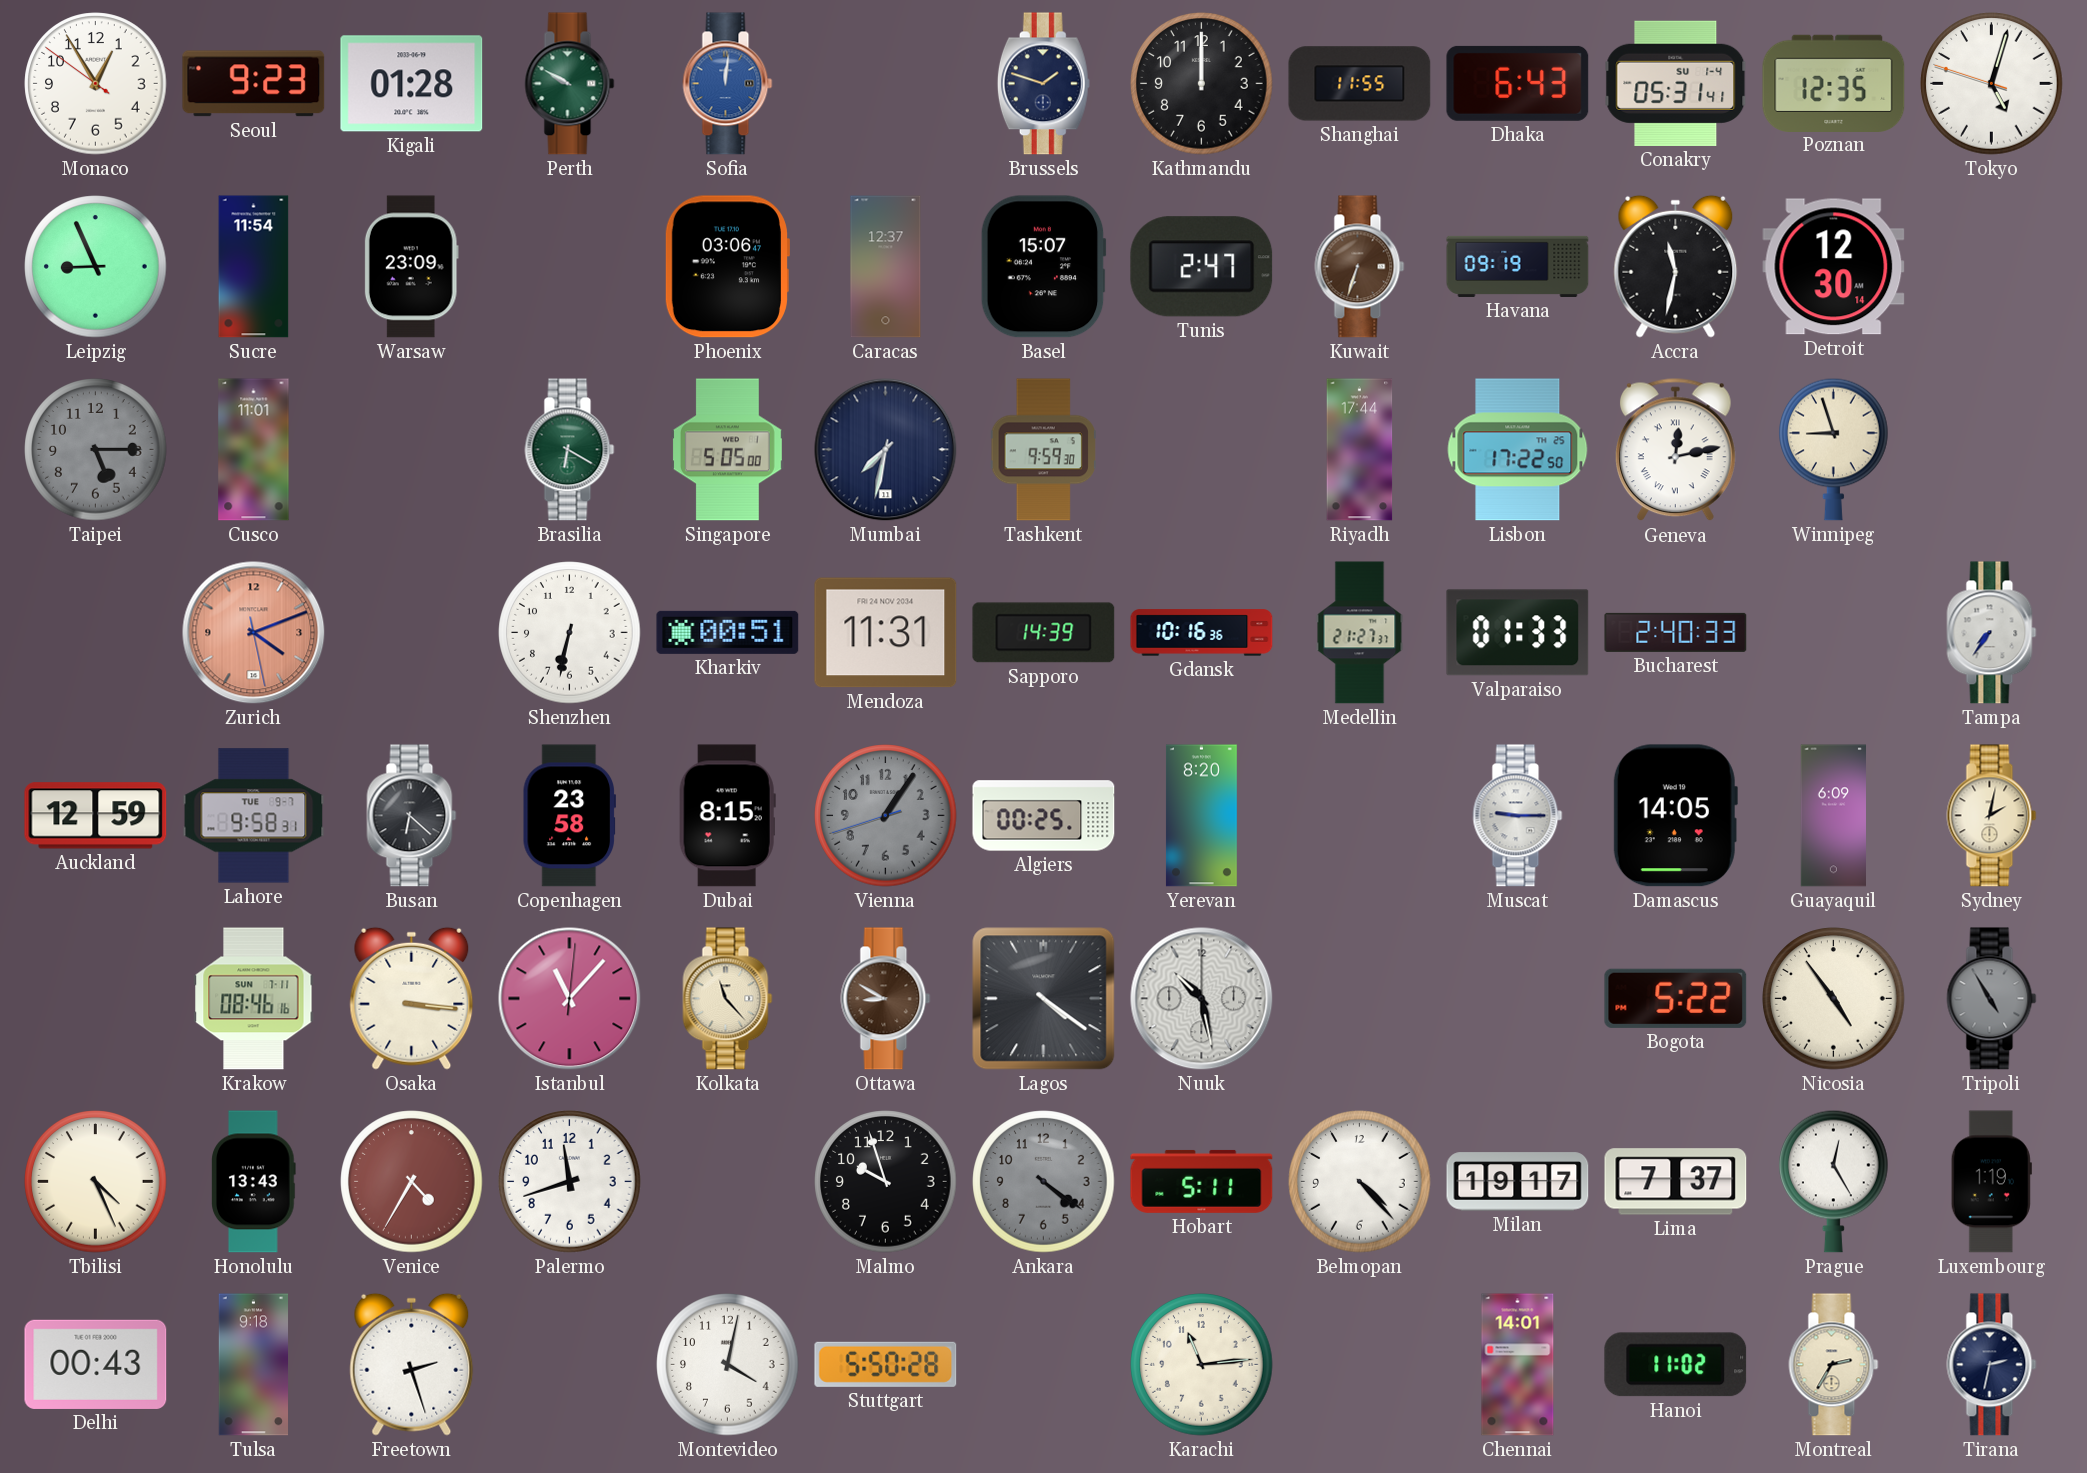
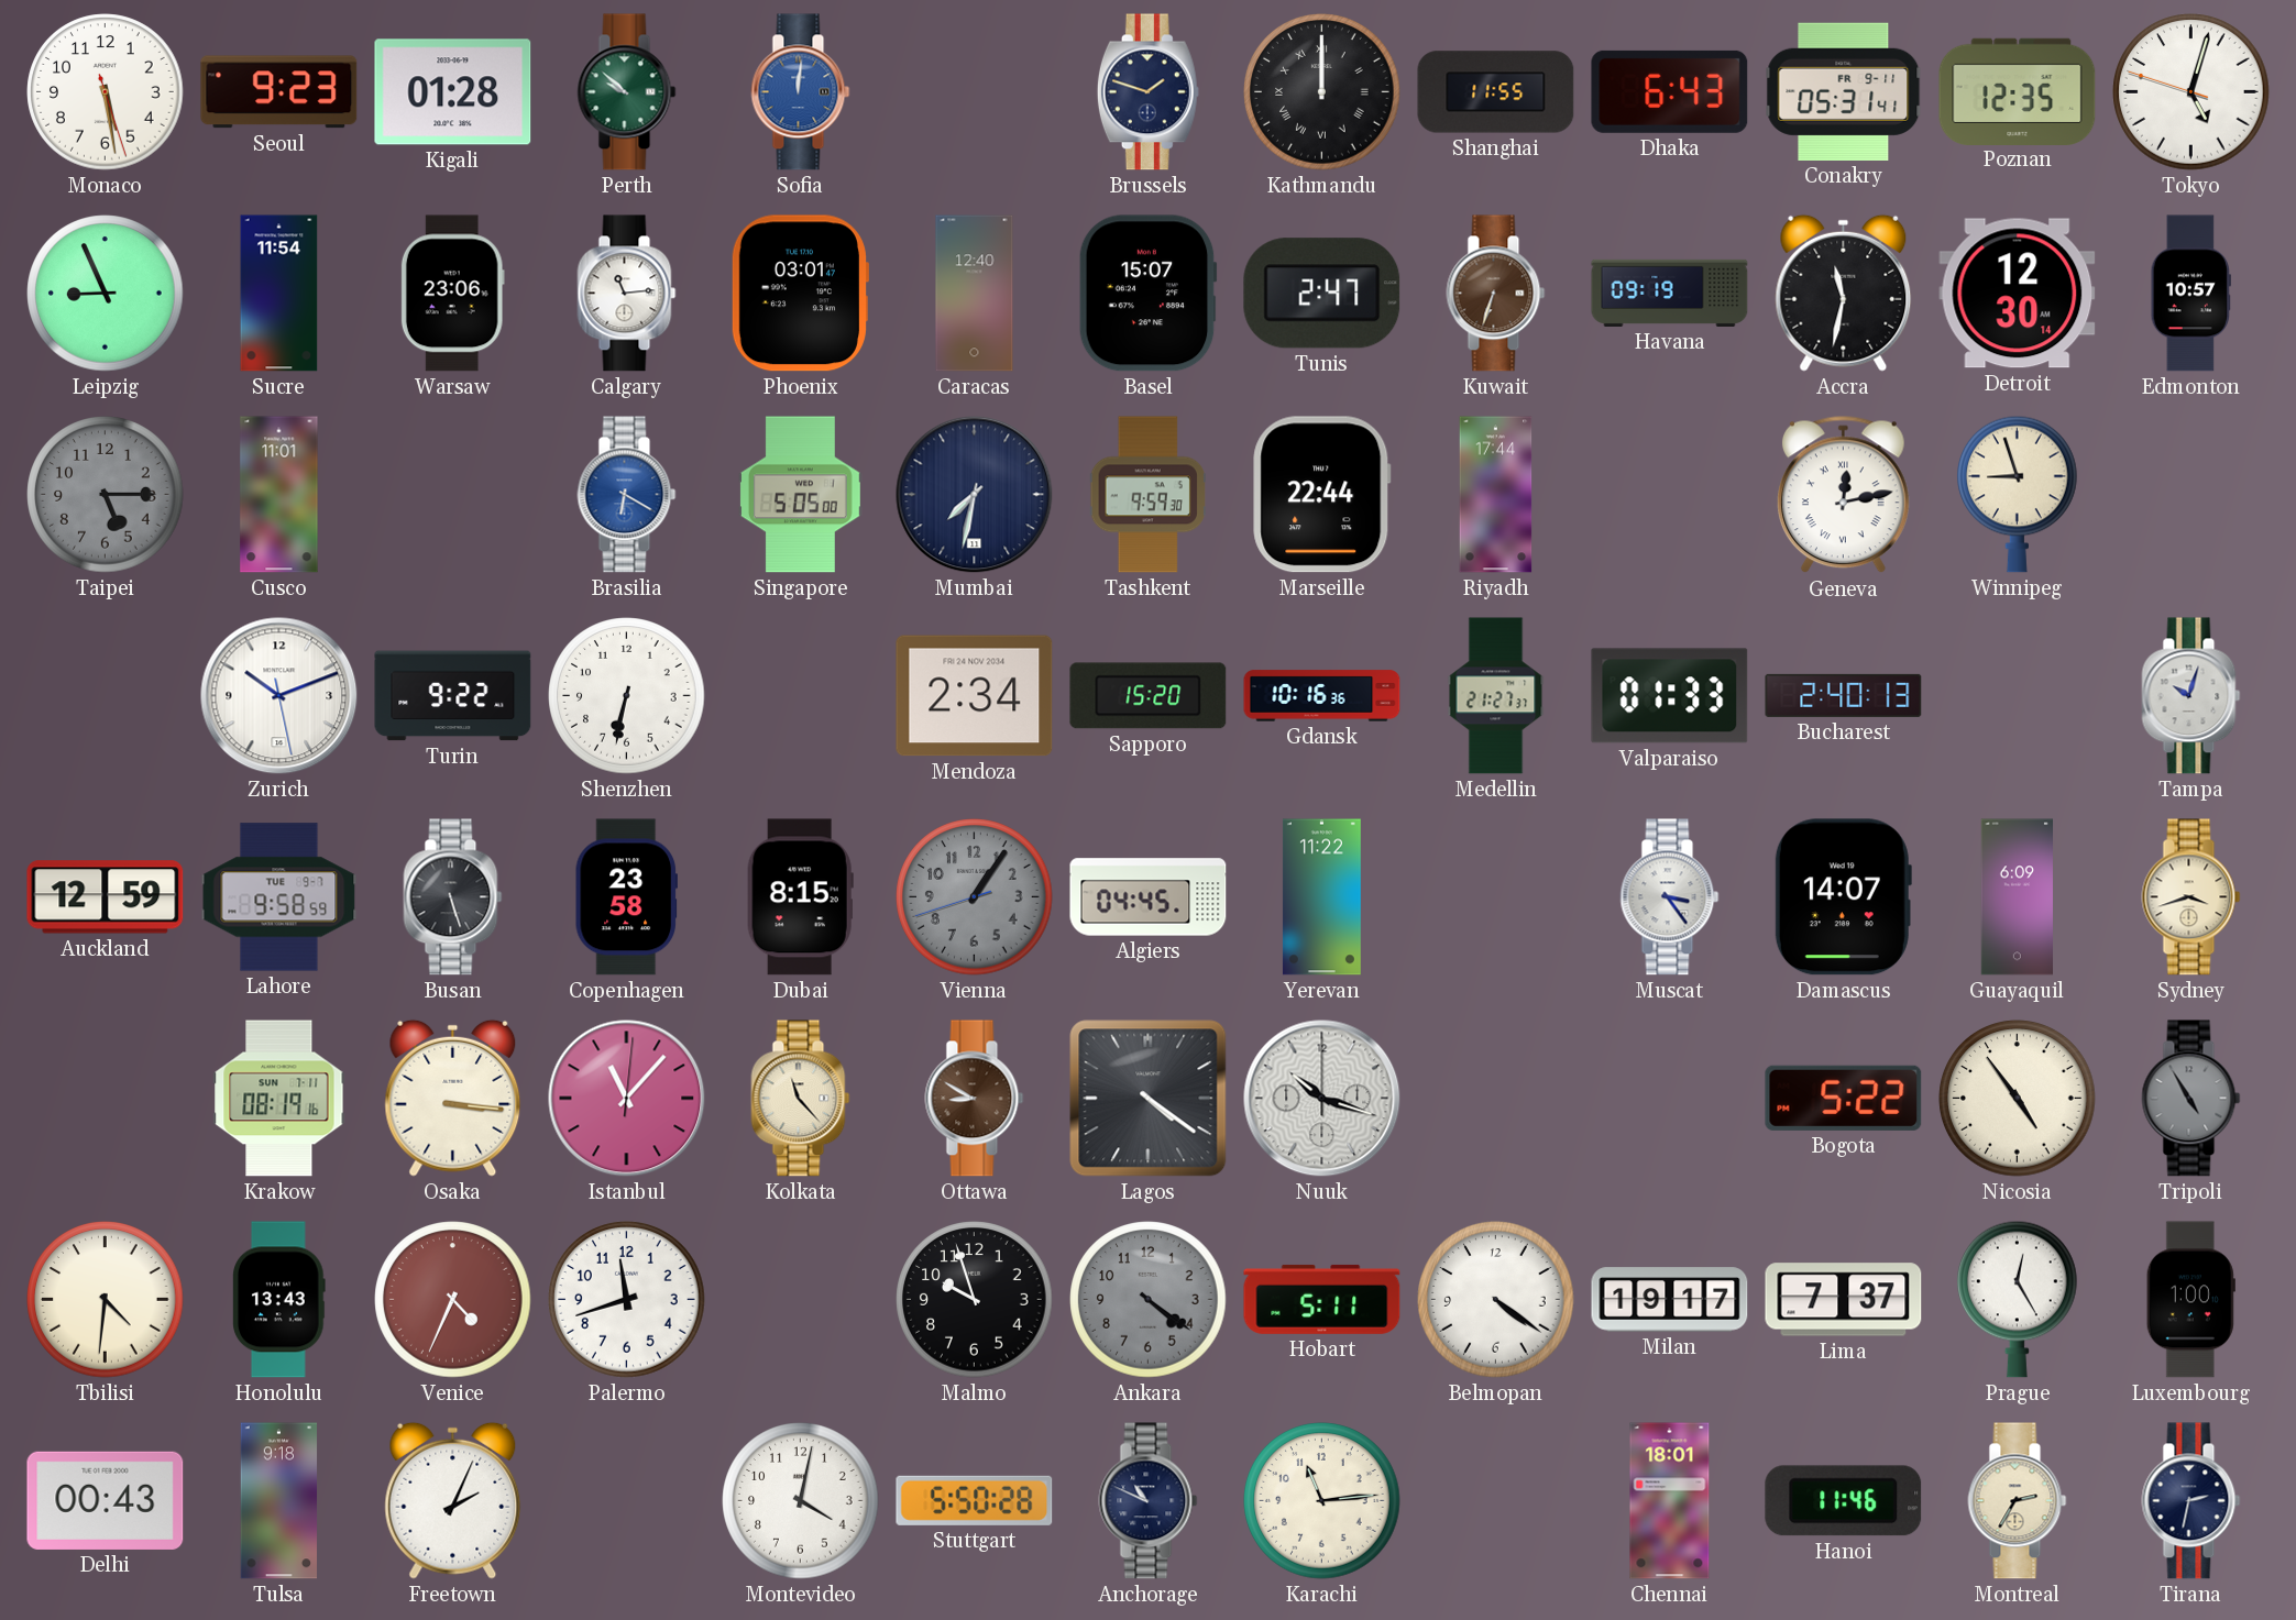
Monaco: 12:54 -> 5:28 (106, 92)
Perth: 9:50 -> 9:52 (627, 92)
Kathmandu numerals: Arabic -> Roman (1322, 92)
Conakry date: SU 1-4 -> FR 9-11 (1844, 91)
Warsaw: 23:09 -> 23:06 (452, 294)
Calgary: none -> 11:14 (627, 294)
Phoenix: 03:06 -> 03:01 (800, 294)
Caracas: 12:37 -> 12:40 (975, 294)
Edmonton: none -> 10:57 (2190, 294)
Brasilia dial: green -> blue (627, 495)
Marseille: none -> 22:44 (1322, 495)
Lisbon: 17:22 -> none (1518, 450)
Zurich: 4:11 -> 10:11 (279, 696)
Zurich dial: salmon -> white (279, 696)
Turin: none -> 9:22 (453, 696)
Kharkiv: 00:51 -> none (728, 632)
Mendoza: 11:31 -> 2:34 (975, 696)
Sapporo: 14:39 -> 15:20 (1149, 696)
Bucharest: 2:40:33 -> 2:40:13 (1844, 695)
Tampa: 7:36 -> 10:03 (2191, 696)
Lahore: 9:58:31 -> 9:58:59 (279, 897)
Busan: 6:22 -> 5:27 (453, 897)
Algiers: 00:25 -> 04:45 (1149, 897)
Yerevan: 8:20 -> 11:22 (1321, 897)
Muscat: 9:15 -> 3:24 (1670, 897)
Damascus: 14:05 -> 14:07 (1843, 897)
Sydney: 2:02 -> 3:42 (2191, 897)
Krakow: 08:46 -> 08:19 (279, 1099)
Nuuk: 10:28 -> 10:18 (1322, 1099)
Tbilisi: 4:26 -> 4:31 (106, 1300)
Venice: 4:35 -> 4:34 (453, 1300)
Belmopan: 4:23 -> 4:21 (1496, 1300)
Luxembourg: 1:19 -> 1:00 (2190, 1300)
Freetown: 2:27 -> 2:04 (453, 1500)
Anchorage: none -> 10:49 (1149, 1501)
Chennai: 14:01 -> 18:01 (1670, 1501)
Hanoi: 11:02 -> 11:46 (1844, 1501)
